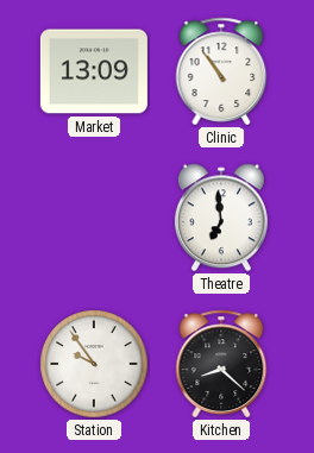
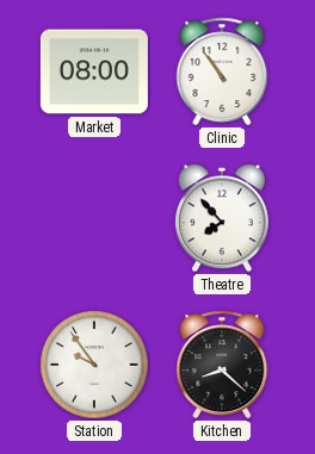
Market: 13:09 -> 08:00 (94, 71)
Theatre: 6:59 -> 7:53 (222, 218)
